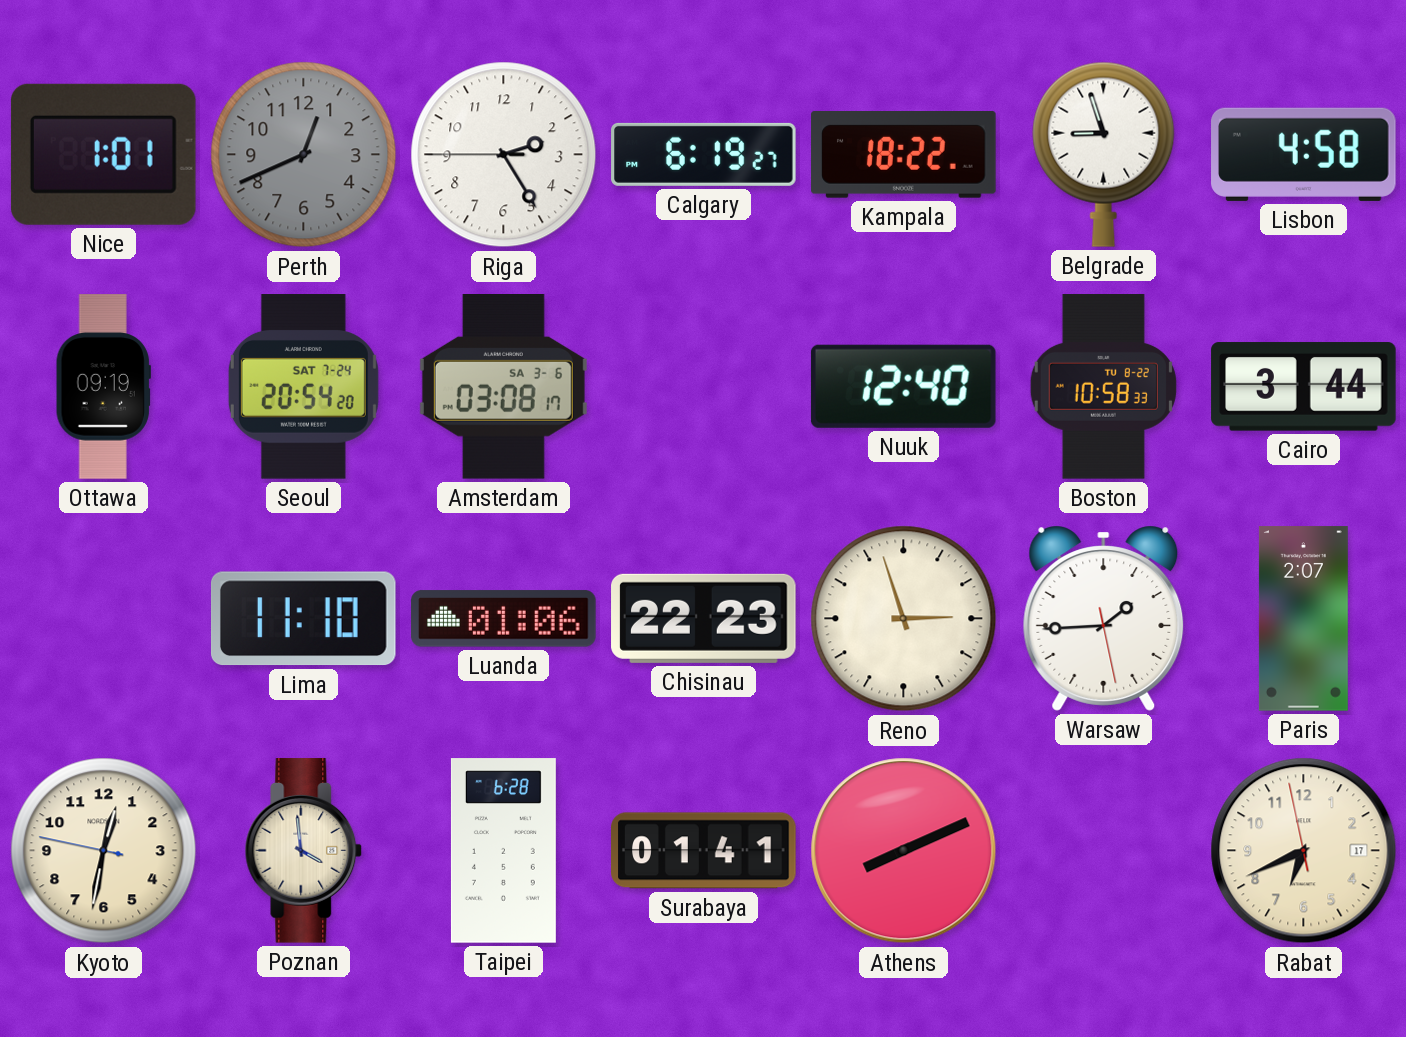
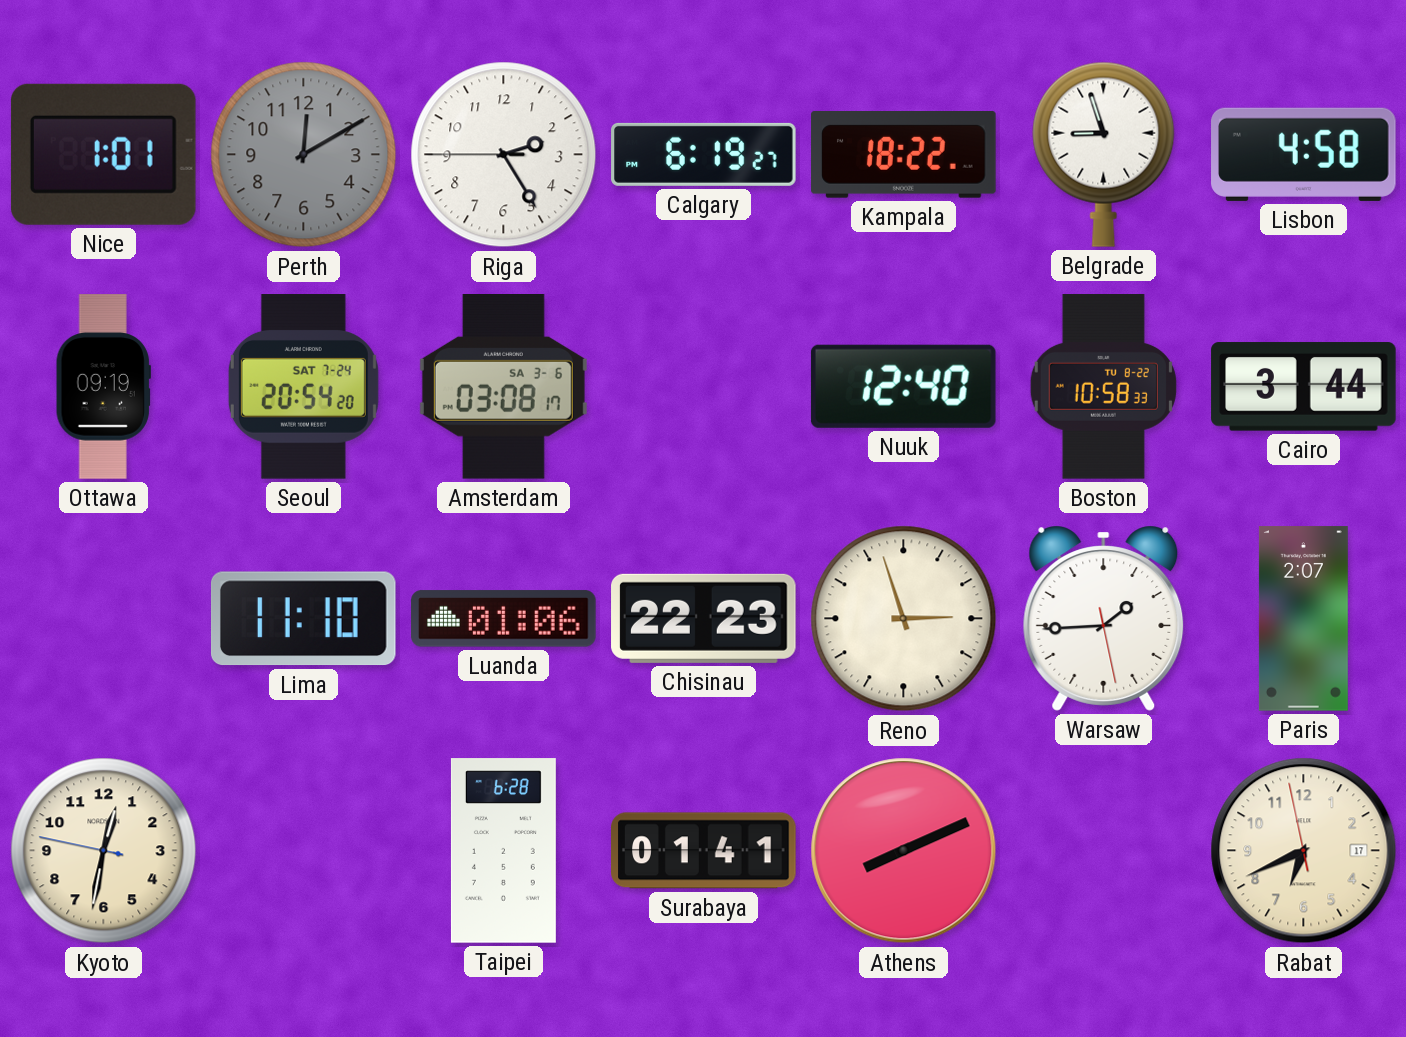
Perth: 12:41 -> 12:10 (304, 155)
Poznan: 3:59 -> none (304, 851)
